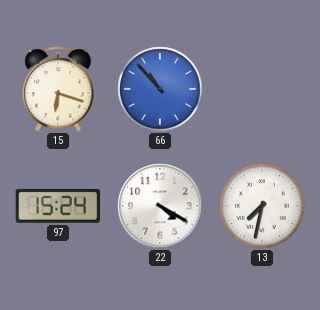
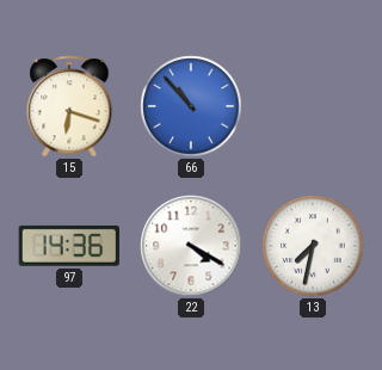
97: 15:24 -> 14:36 (69, 246)
